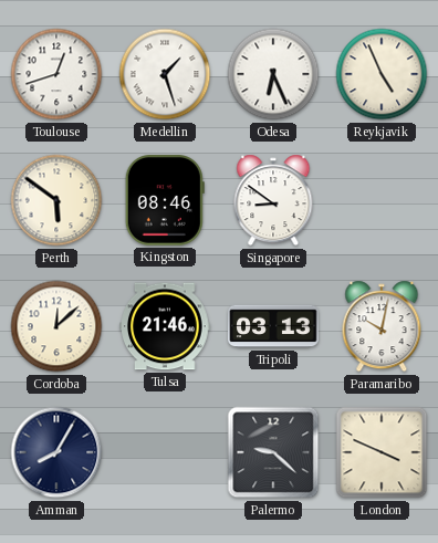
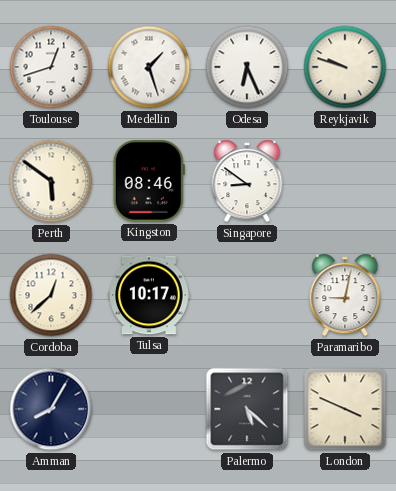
Reykjavik: 4:56 -> 9:48 (345, 67)
Cordoba: 12:08 -> 12:38 (51, 295)
Tulsa: 21:46 -> 10:17 (149, 295)
Tripoli: 03:13 -> none (273, 326)
Paramaribo: 10:02 -> 9:02 (345, 295)
Palermo: 9:22 -> 5:22 (247, 409)
